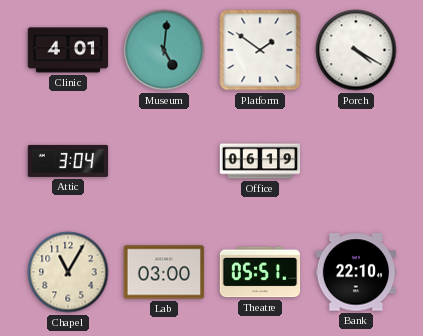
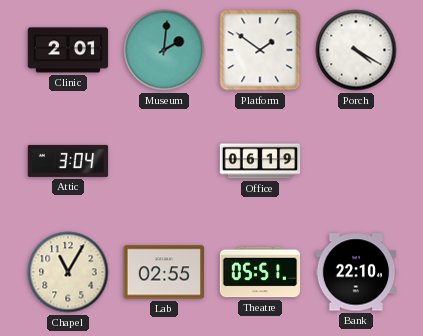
Clinic: 4:01 -> 2:01 (68, 50)
Museum: 5:01 -> 2:01 (164, 50)
Lab: 03:00 -> 02:55 (164, 272)
